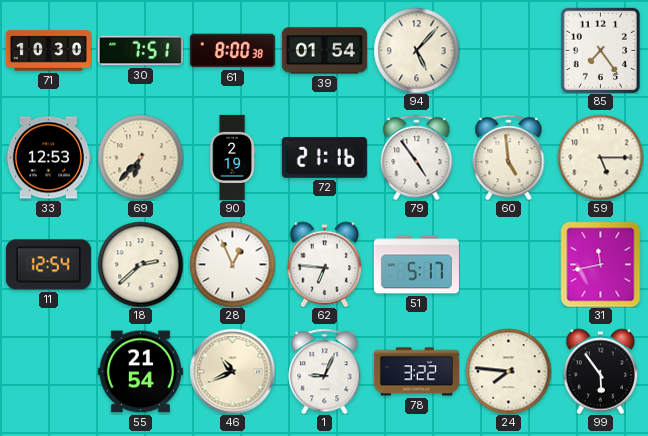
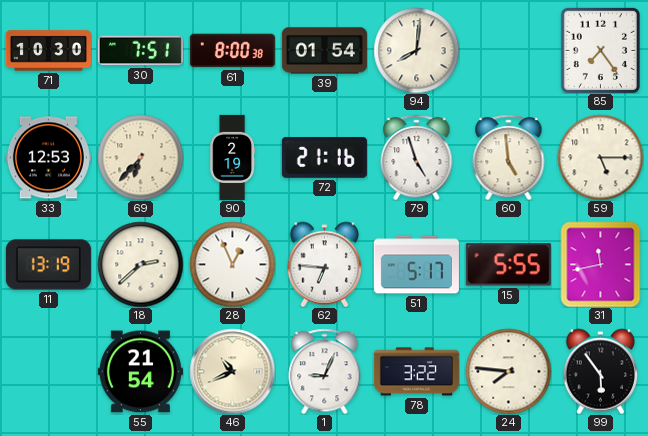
94: 5:07 -> 8:01 (416, 50)
79: 4:54 -> 4:57 (417, 157)
11: 12:54 -> 13:19 (48, 265)
15: none -> 5:55 (508, 265)
